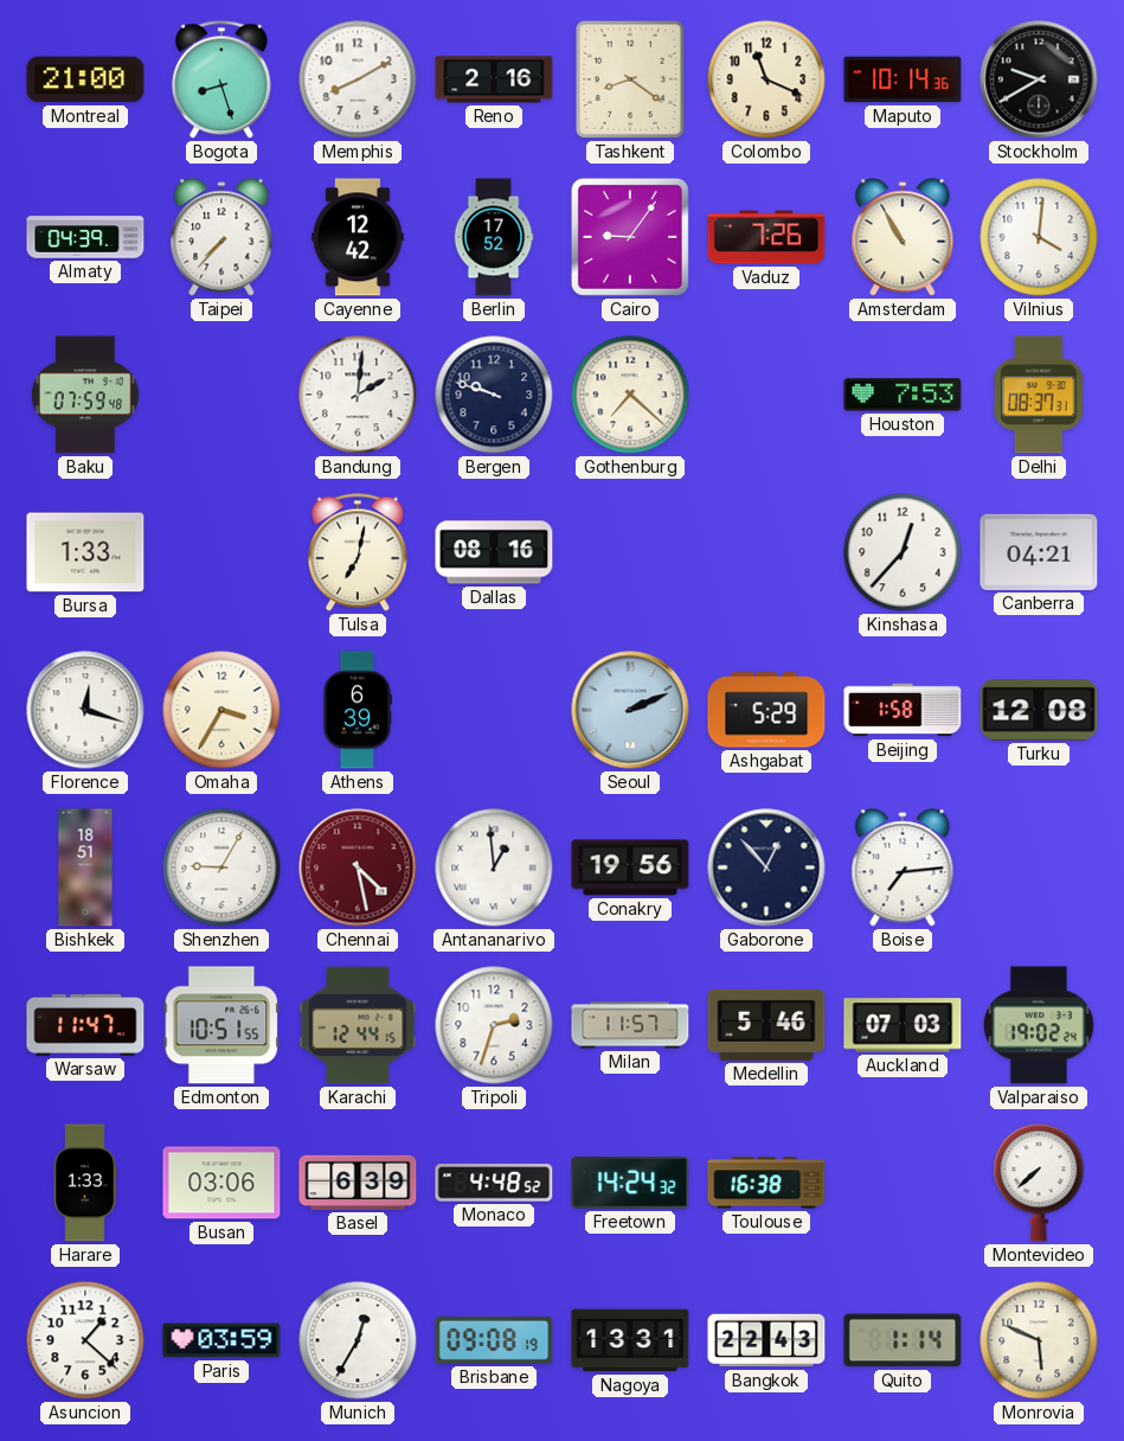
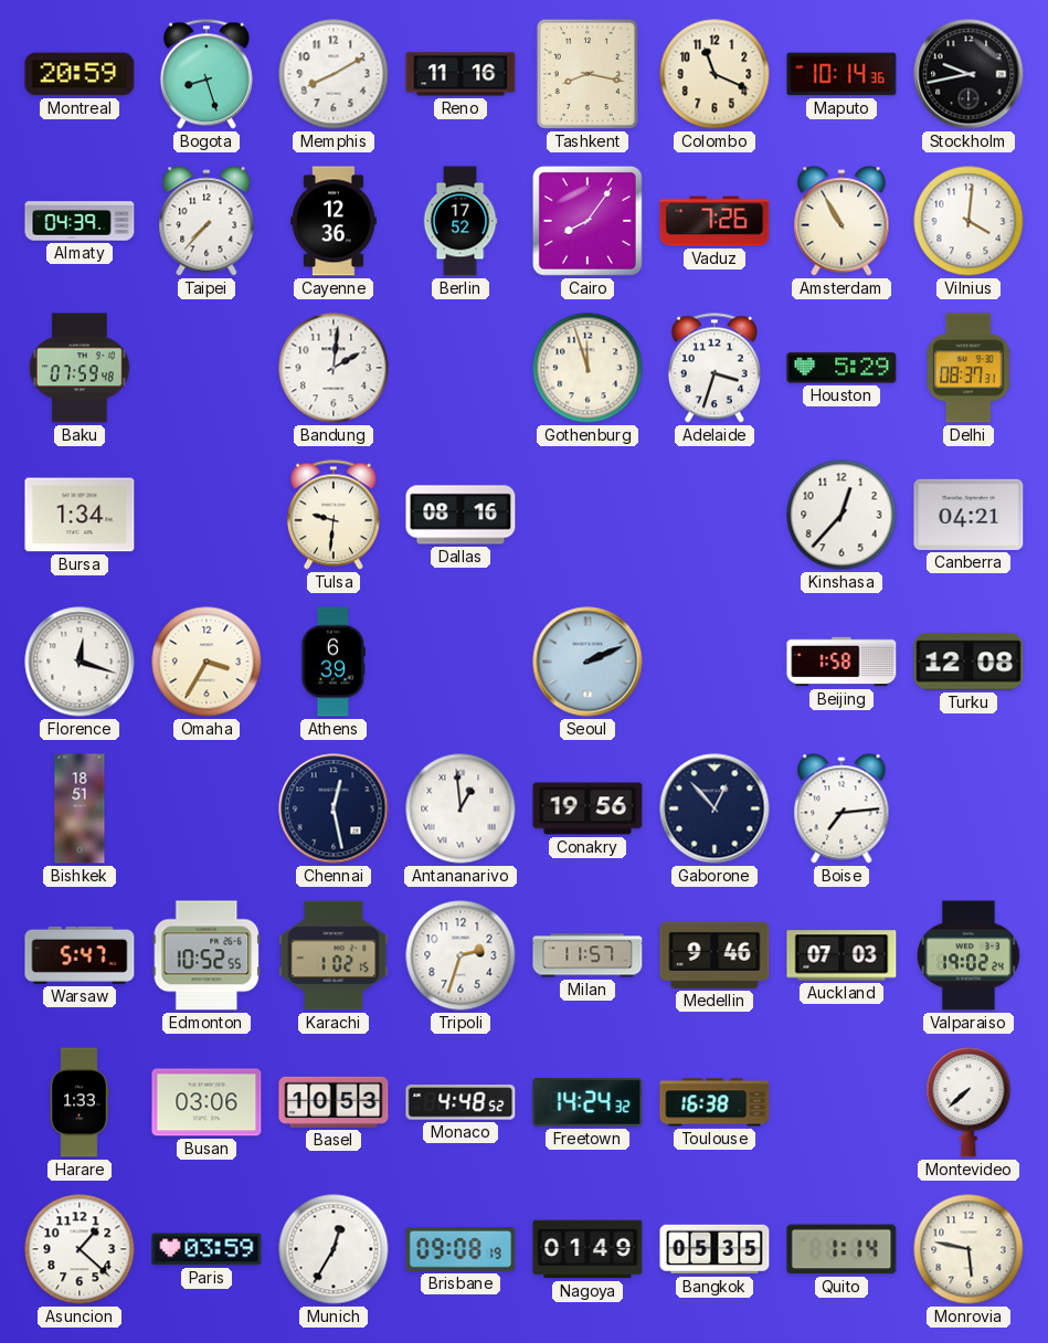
Montreal: 21:00 -> 20:59 (80, 74)
Reno: 2:16 -> 11:16 (461, 74)
Tashkent: 8:21 -> 8:17 (587, 74)
Stockholm: 9:40 -> 9:43 (968, 74)
Cayenne: 12:42 -> 12:36 (334, 221)
Cairo: 9:06 -> 8:06 (587, 221)
Bergen: 9:48 -> none (494, 395)
Gothenburg: 7:22 -> 11:57 (587, 368)
Adelaide: none -> 3:33 (714, 368)
Houston: 7:53 -> 5:29 (841, 368)
Bursa: 1:33 -> 1:34 (80, 515)
Tulsa: 7:02 -> 9:31 (334, 515)
Ashgabat: 5:29 -> none (766, 710)
Shenzhen: 9:05 -> none (221, 867)
Chennai: 4:28 -> 12:28 (334, 808)
Chennai dial: burgundy -> navy (334, 808)
Warsaw: 11:47 -> 5:47 (80, 955)
Edmonton: 10:51 -> 10:52 (207, 955)
Karachi: 12:44 -> 1:02 (334, 955)
Medellin: 5:46 -> 9:46 (714, 955)
Basel: 6:39 -> 10:53 (334, 1102)
Nagoya: 13:31 -> 01:49 (587, 1249)
Bangkok: 22:43 -> 05:35 (714, 1249)
Monrovia: 5:49 -> 5:47 (968, 1249)
